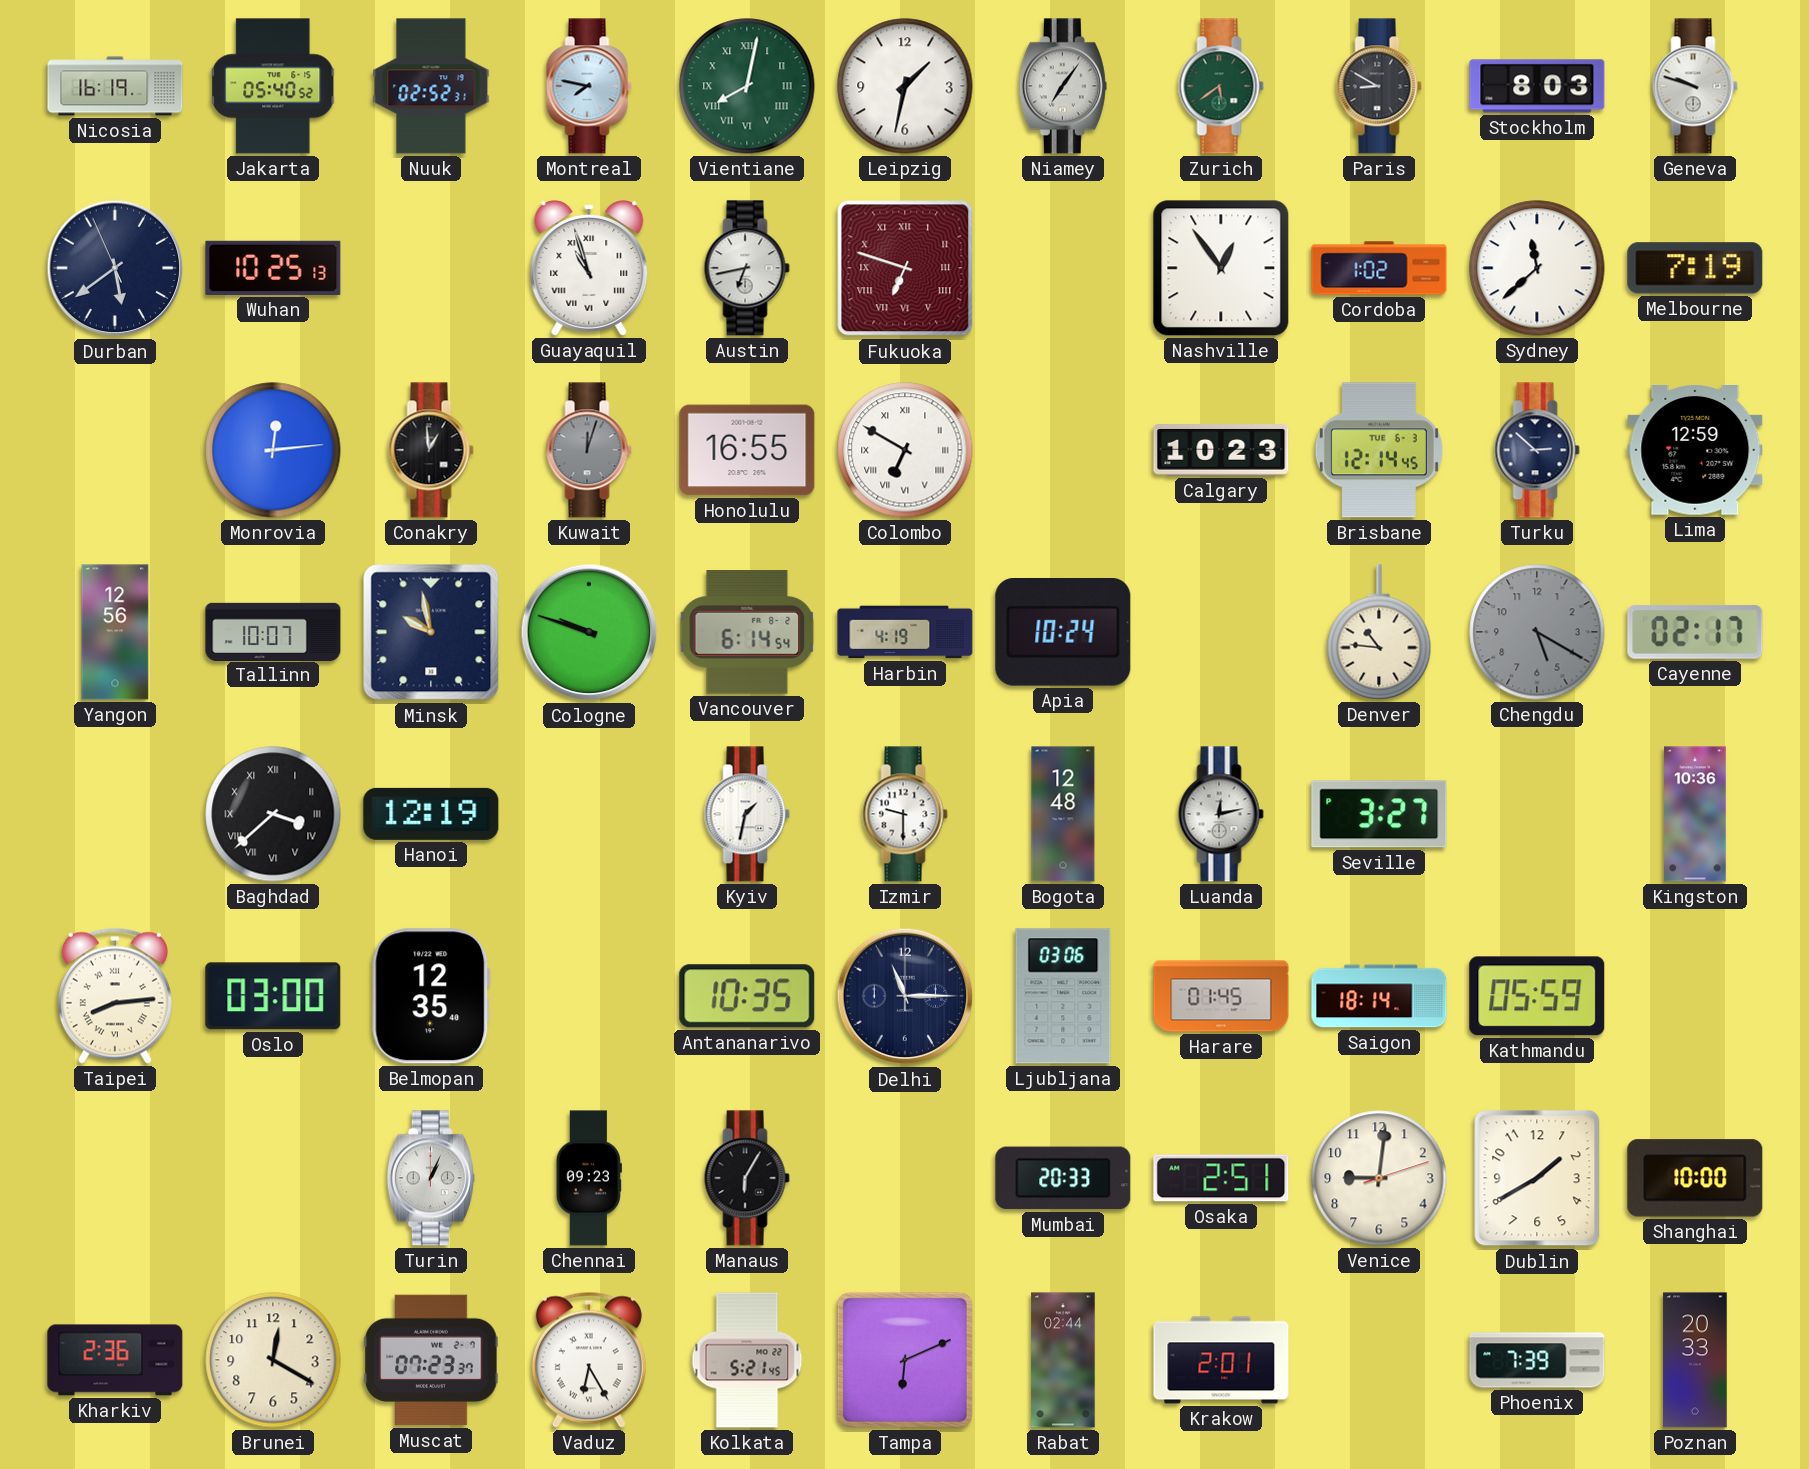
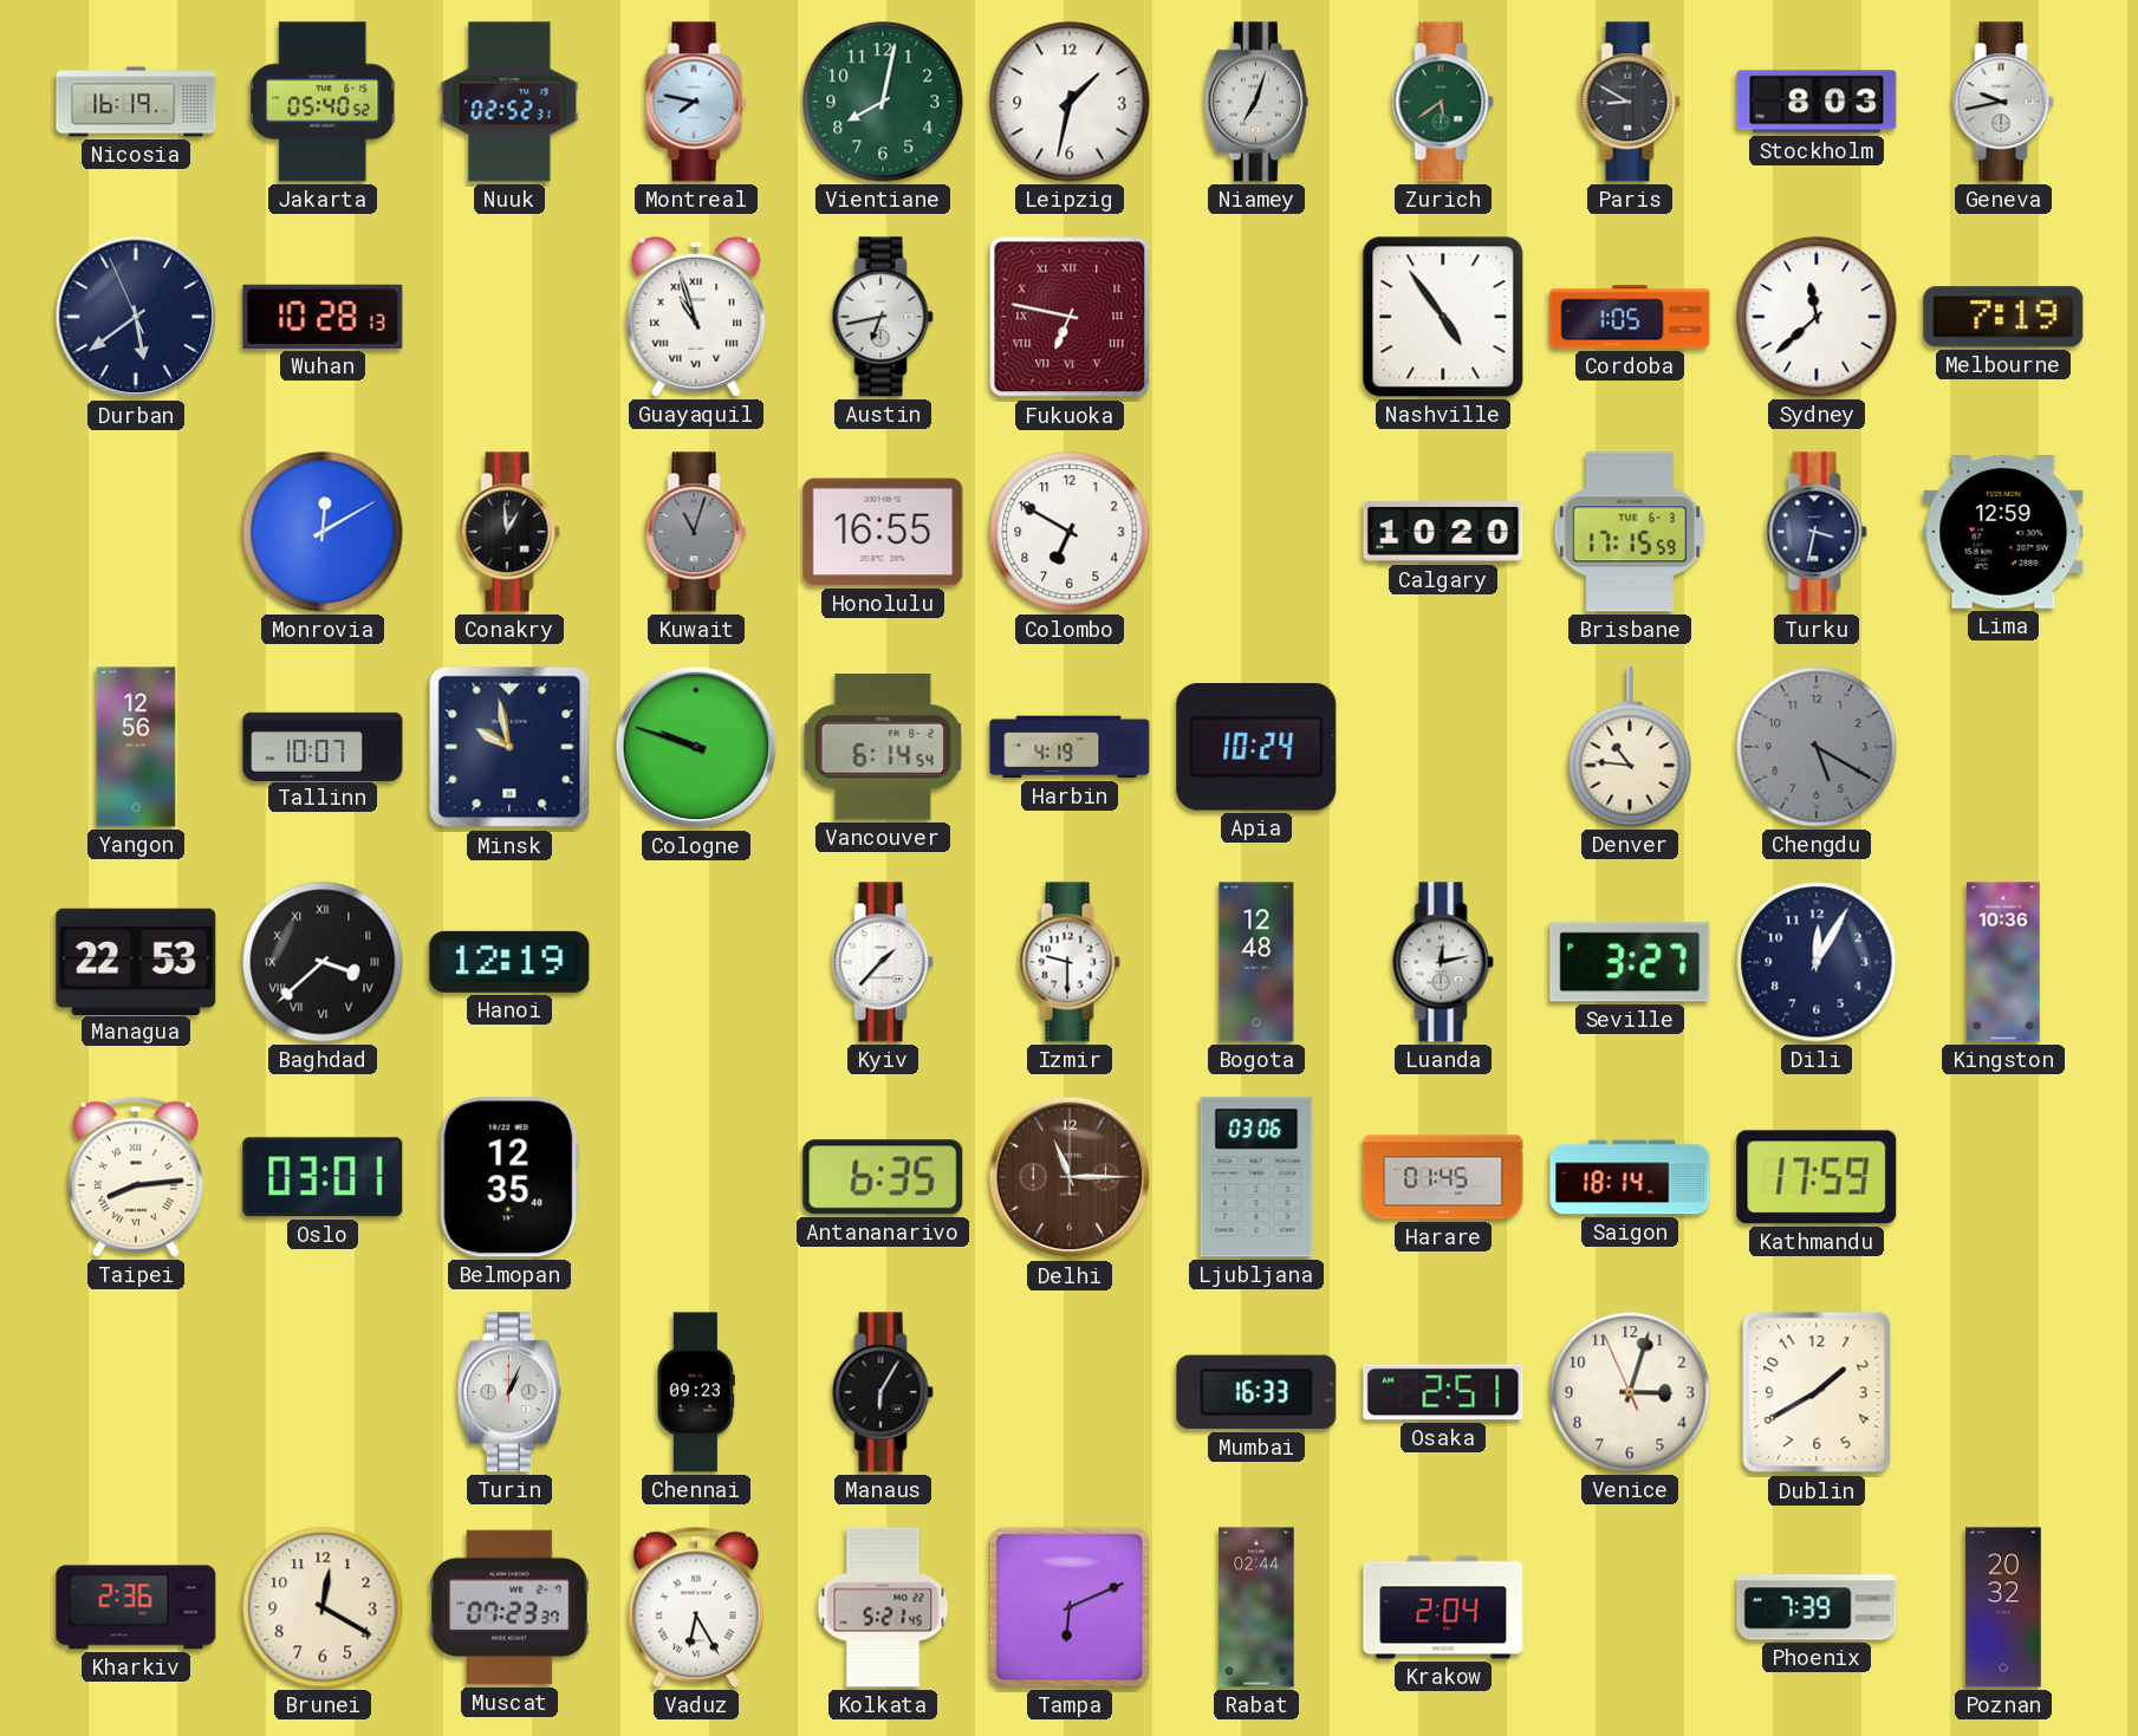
Vientiane numerals: Roman -> Arabic (883, 102)
Niamey: 7:06 -> 7:03 (1256, 102)
Geneva: 9:48 -> 9:43 (2003, 102)
Wuhan: 10:25 -> 10:28 (323, 317)
Fukuoka: 6:48 -> 6:47 (1070, 317)
Nashville: 12:54 -> 4:54 (1443, 317)
Cordoba: 1:02 -> 1:05 (1630, 317)
Monrovia: 12:14 -> 12:10 (323, 532)
Kuwait: 12:03 -> 11:03 (696, 532)
Colombo numerals: Roman -> Arabic (1070, 532)
Calgary: 10:23 -> 10:20 (1443, 533)
Brisbane: 12:14 -> 17:15 (1630, 532)
Turku: 2:52 -> 3:32 (1817, 532)
Cayenne: 02:17 -> none (1695, 632)
Managua: none -> 22:53 (136, 961)
Kyiv: 1:32 -> 1:37 (883, 962)
Dili: none -> 12:05 (1817, 962)
Oslo: 03:00 -> 03:01 (323, 1177)
Antananarivo: 10:35 -> 6:35 (883, 1177)
Delhi dial: navy -> brown (1070, 1177)
Kathmandu: 05:59 -> 17:59 (1817, 1177)
Mumbai: 20:33 -> 16:33 (1256, 1392)
Venice: 9:01 -> 3:02 (1630, 1392)
Shanghai: 10:00 -> none (1695, 1178)
Krakow: 2:01 -> 2:04 (1443, 1607)
Poznan: 20:33 -> 20:32 (2003, 1607)
